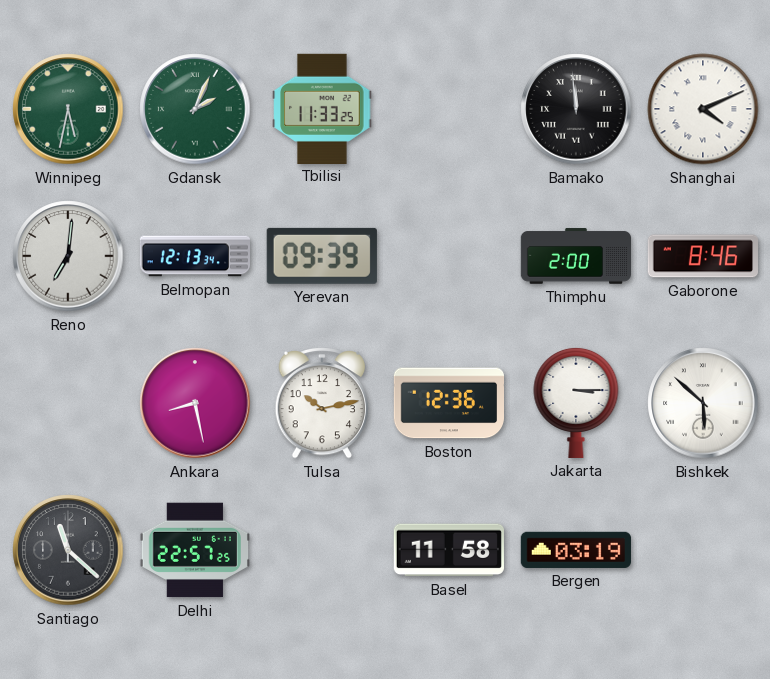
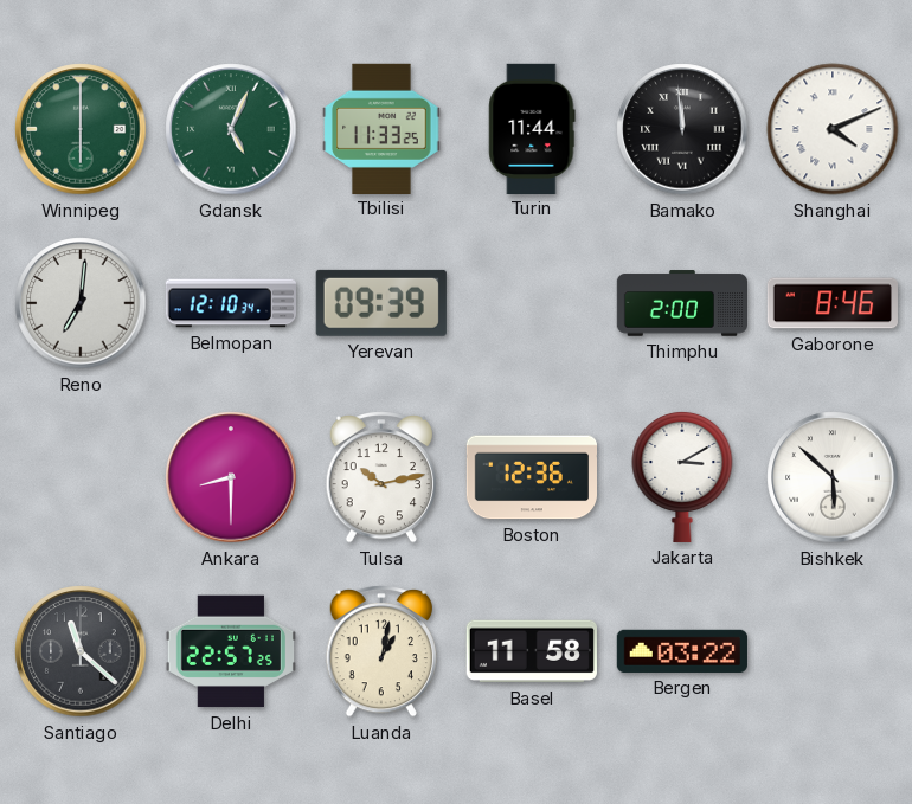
Winnipeg: 5:32 -> 6:00 (81, 129)
Gdansk: 2:04 -> 5:04 (231, 129)
Turin: none -> 11:44 (532, 128)
Belmopan: 12:13 -> 12:10 (230, 303)
Ankara: 8:28 -> 8:30 (231, 477)
Jakarta: 3:15 -> 3:10 (682, 476)
Luanda: none -> 1:02 (381, 652)
Bergen: 03:19 -> 03:22 (682, 651)
